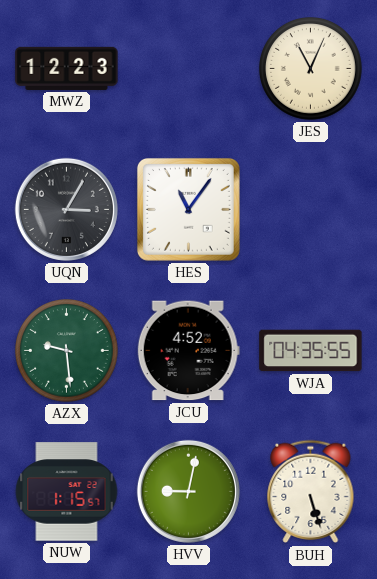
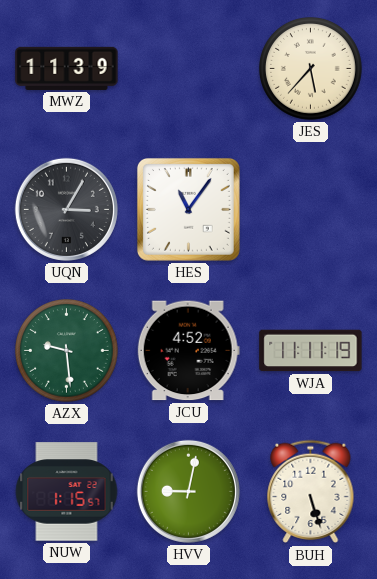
MWZ: 12:23 -> 11:39 (67, 68)
JES: 11:04 -> 5:37 (311, 69)
WJA: 04:35 -> 11:11 (311, 351)
